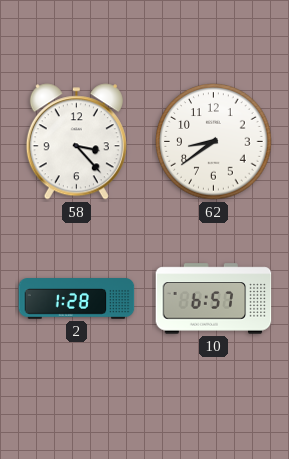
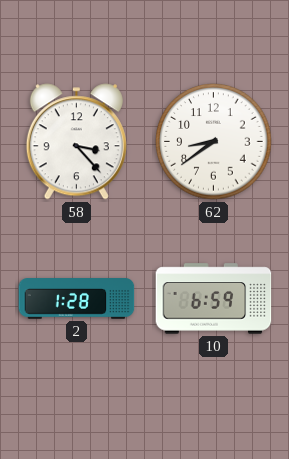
10: 6:57 -> 6:59 (214, 299)
